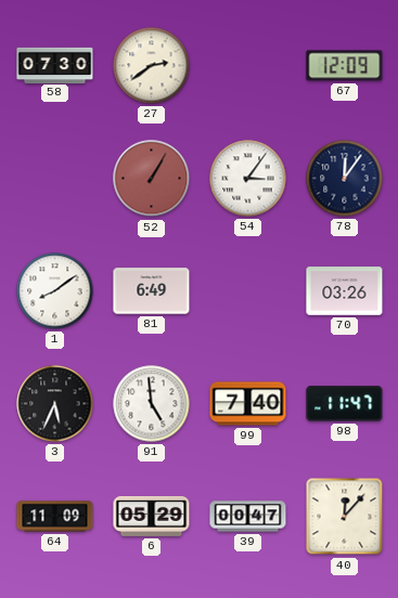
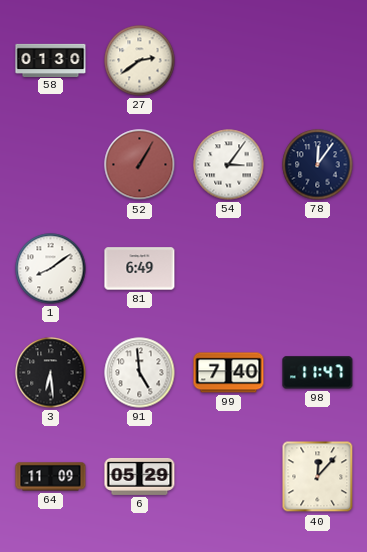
58: 07:30 -> 01:30 (51, 60)
67: 12:09 -> none (345, 66)
70: 03:26 -> none (345, 291)
3: 5:34 -> 6:29 (51, 373)
39: 00:47 -> none (248, 517)
